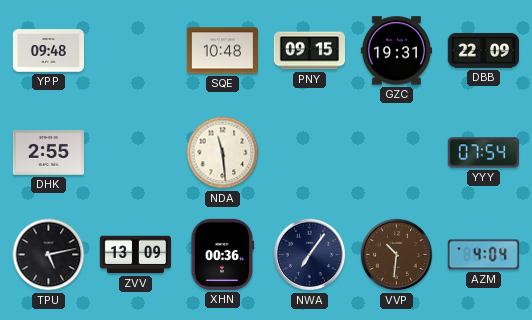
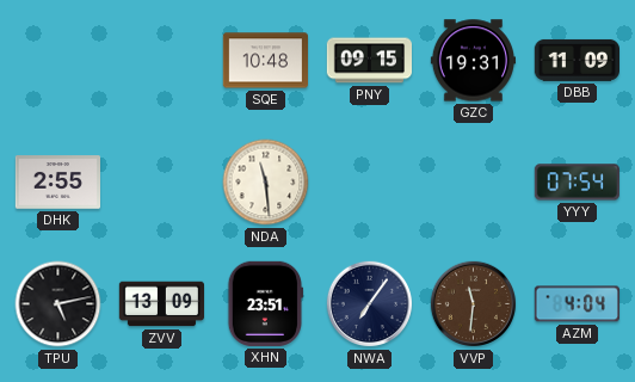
YPP: 09:48 -> none (48, 51)
DBB: 22:09 -> 11:09 (577, 60)
XHN: 00:36 -> 23:51 (266, 303)
VVP: 10:31 -> 11:31 (474, 304)
